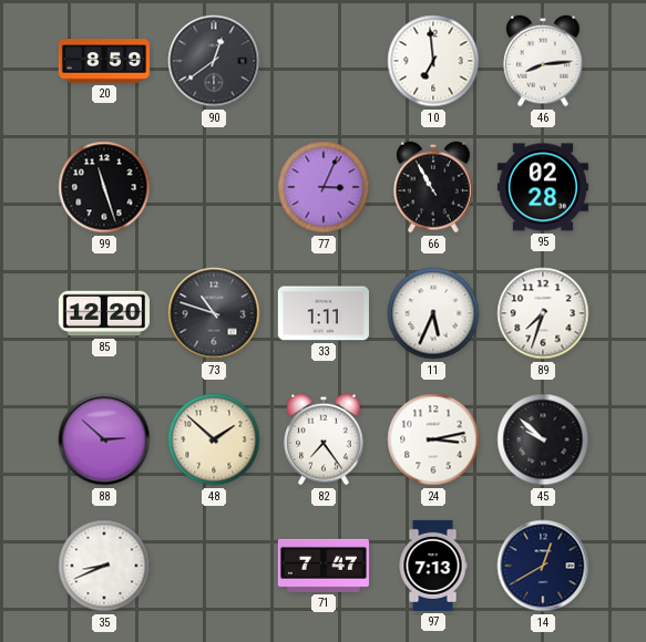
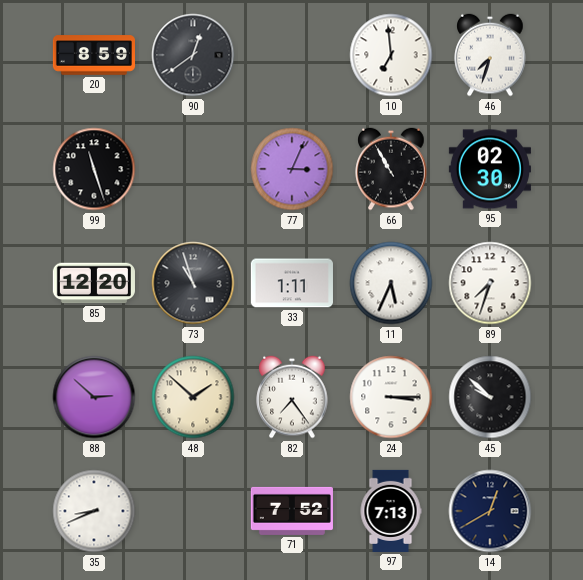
46: 8:14 -> 7:33 (490, 55)
95: 02:28 -> 02:30 (490, 169)
73: 10:48 -> 10:57 (193, 283)
24: 3:13 -> 3:15 (391, 397)
71: 7:47 -> 7:52 (292, 511)
